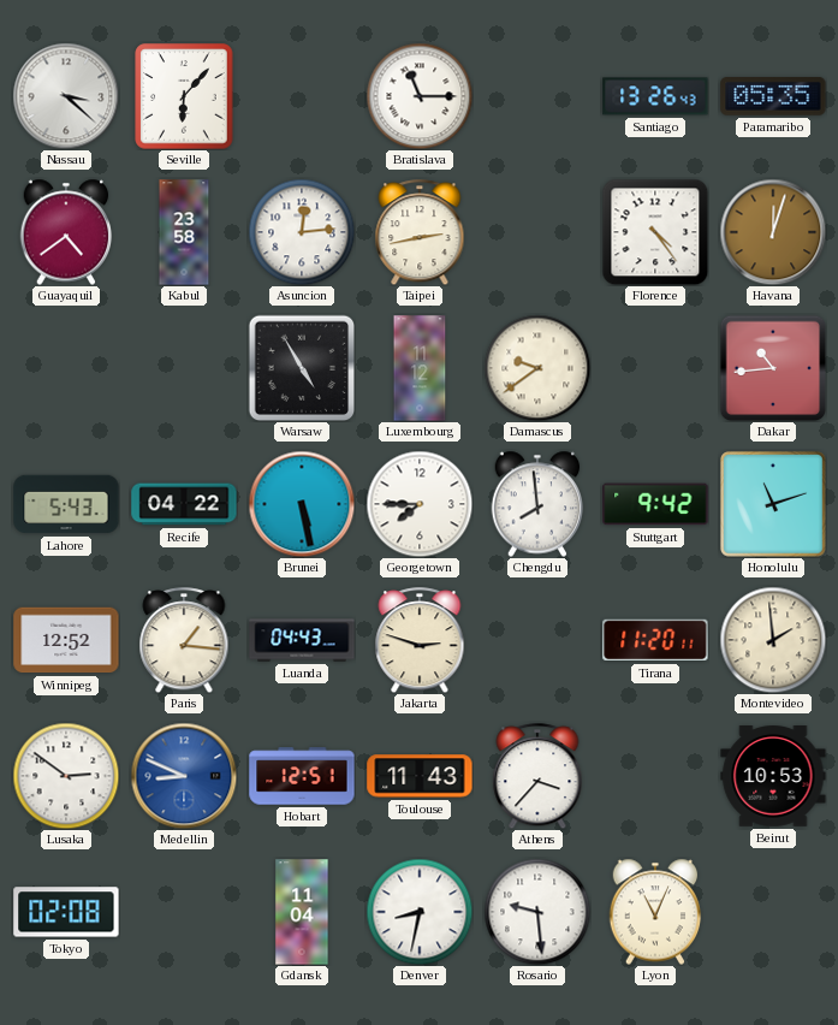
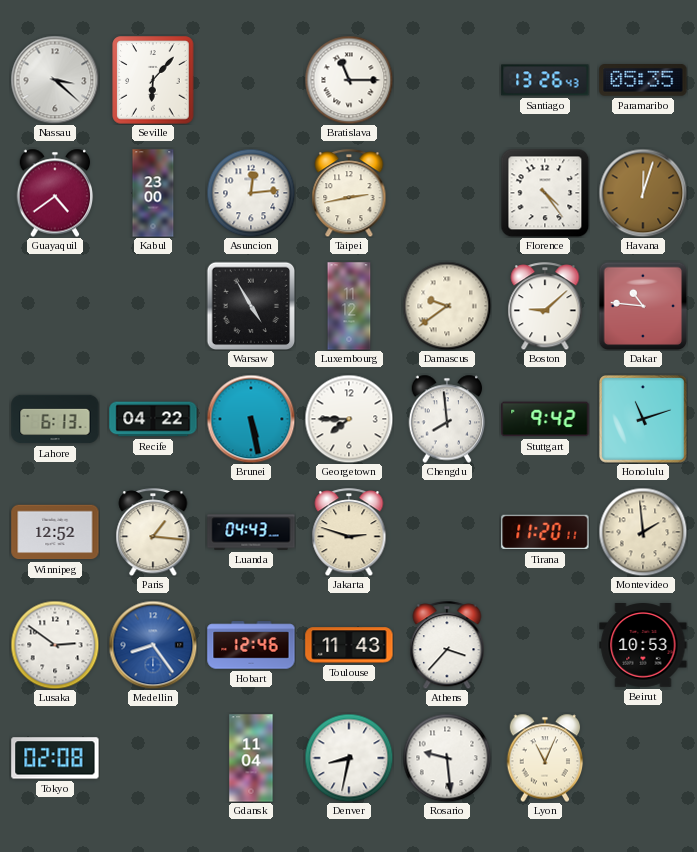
Kabul: 23:58 -> 23:00 (153, 193)
Boston: none -> 9:08 (545, 306)
Dakar: 10:44 -> 10:46 (643, 306)
Lahore: 5:43 -> 6:13 (55, 419)
Medellin: 8:49 -> 8:24 (153, 645)
Hobart: 12:51 -> 12:46 (251, 645)
